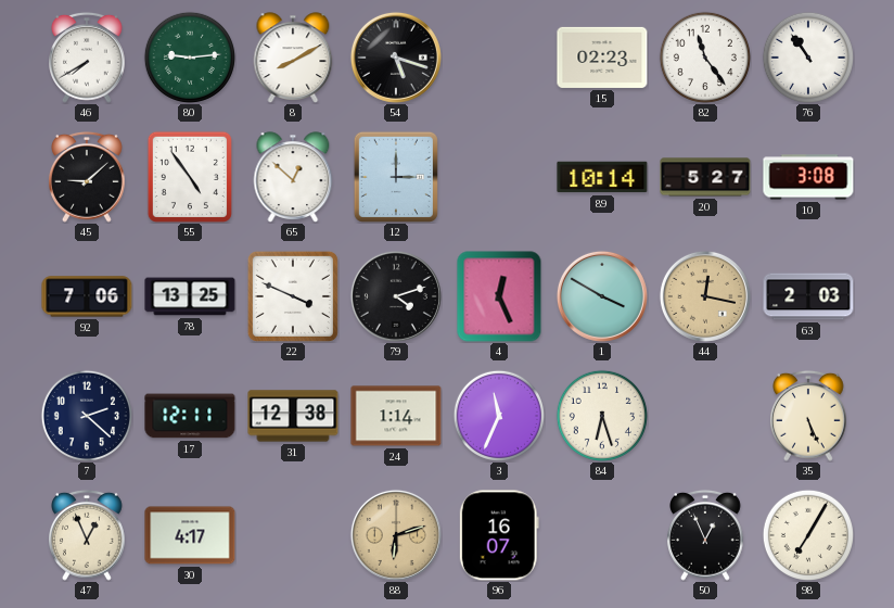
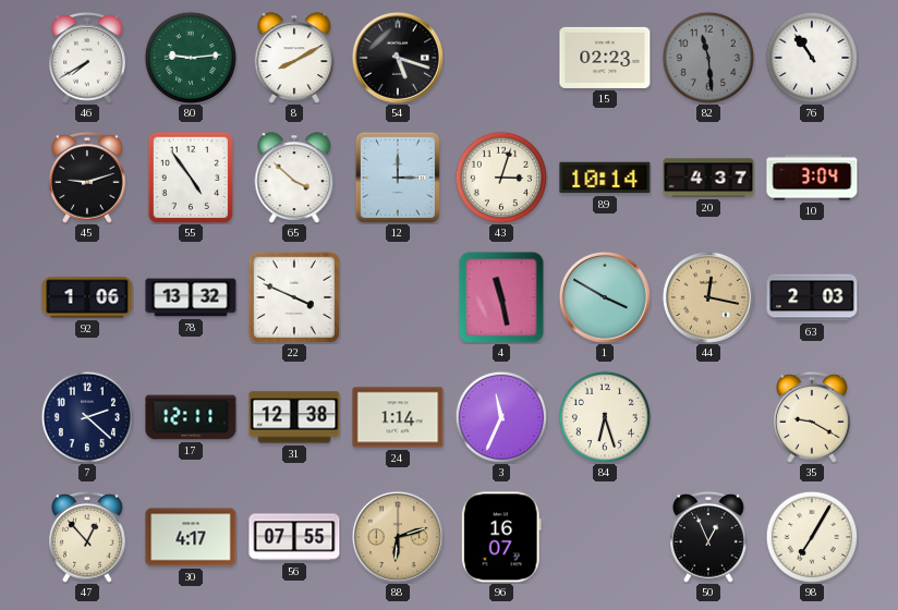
82: 11:24 -> 11:29 (708, 58)
82 dial: white -> grey (708, 58)
45: 9:08 -> 9:12 (88, 178)
65: 12:52 -> 3:52 (294, 178)
43: none -> 3:03 (501, 178)
20: 5:27 -> 4:37 (708, 178)
10: 3:08 -> 3:04 (812, 178)
92: 7:06 -> 1:06 (87, 297)
78: 13:25 -> 13:32 (191, 297)
79: 4:12 -> none (396, 296)
4: 12:26 -> 11:28 (501, 297)
35: 5:26 -> 9:20 (813, 417)
47: 12:56 -> 12:53 (88, 537)
56: none -> 07:55 (294, 537)
